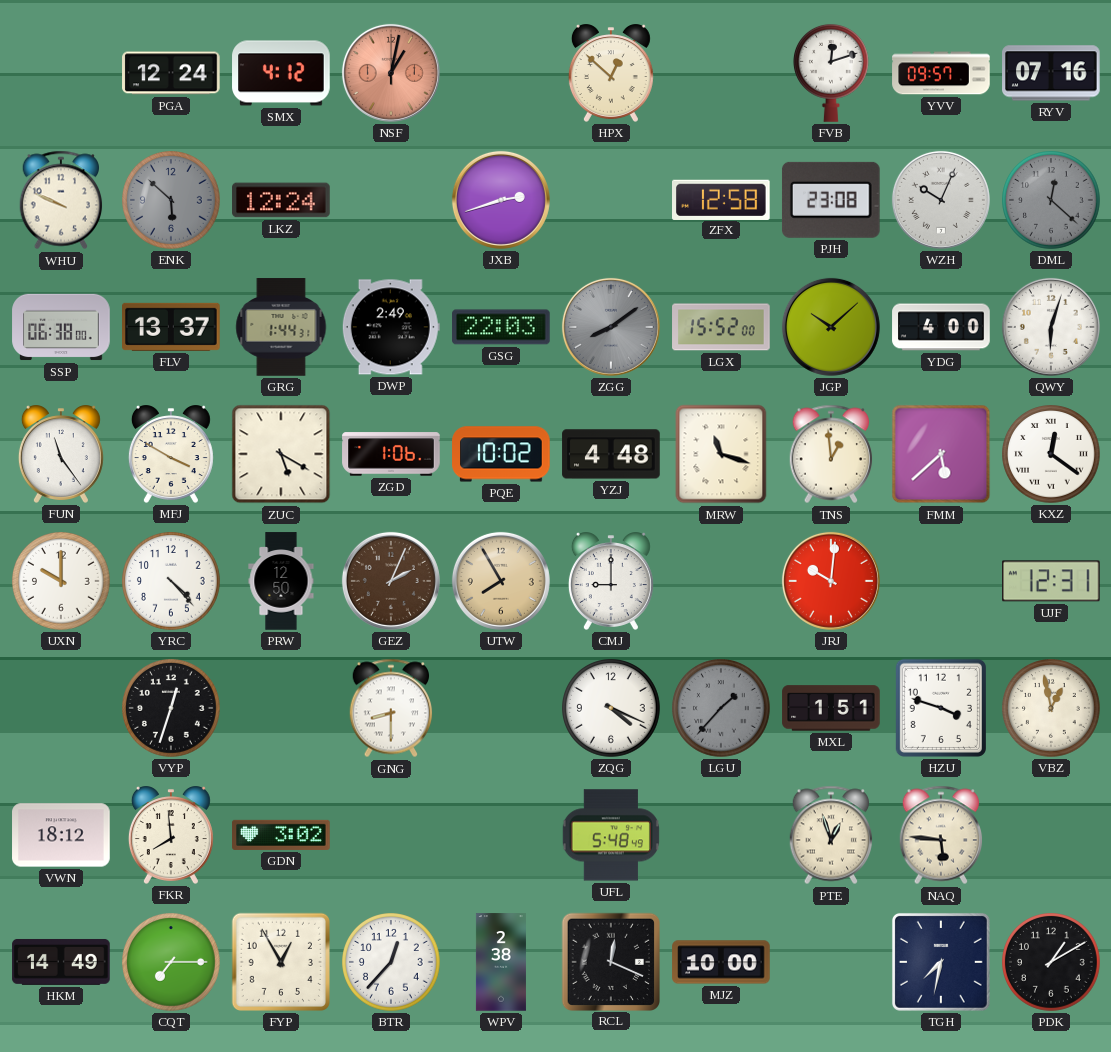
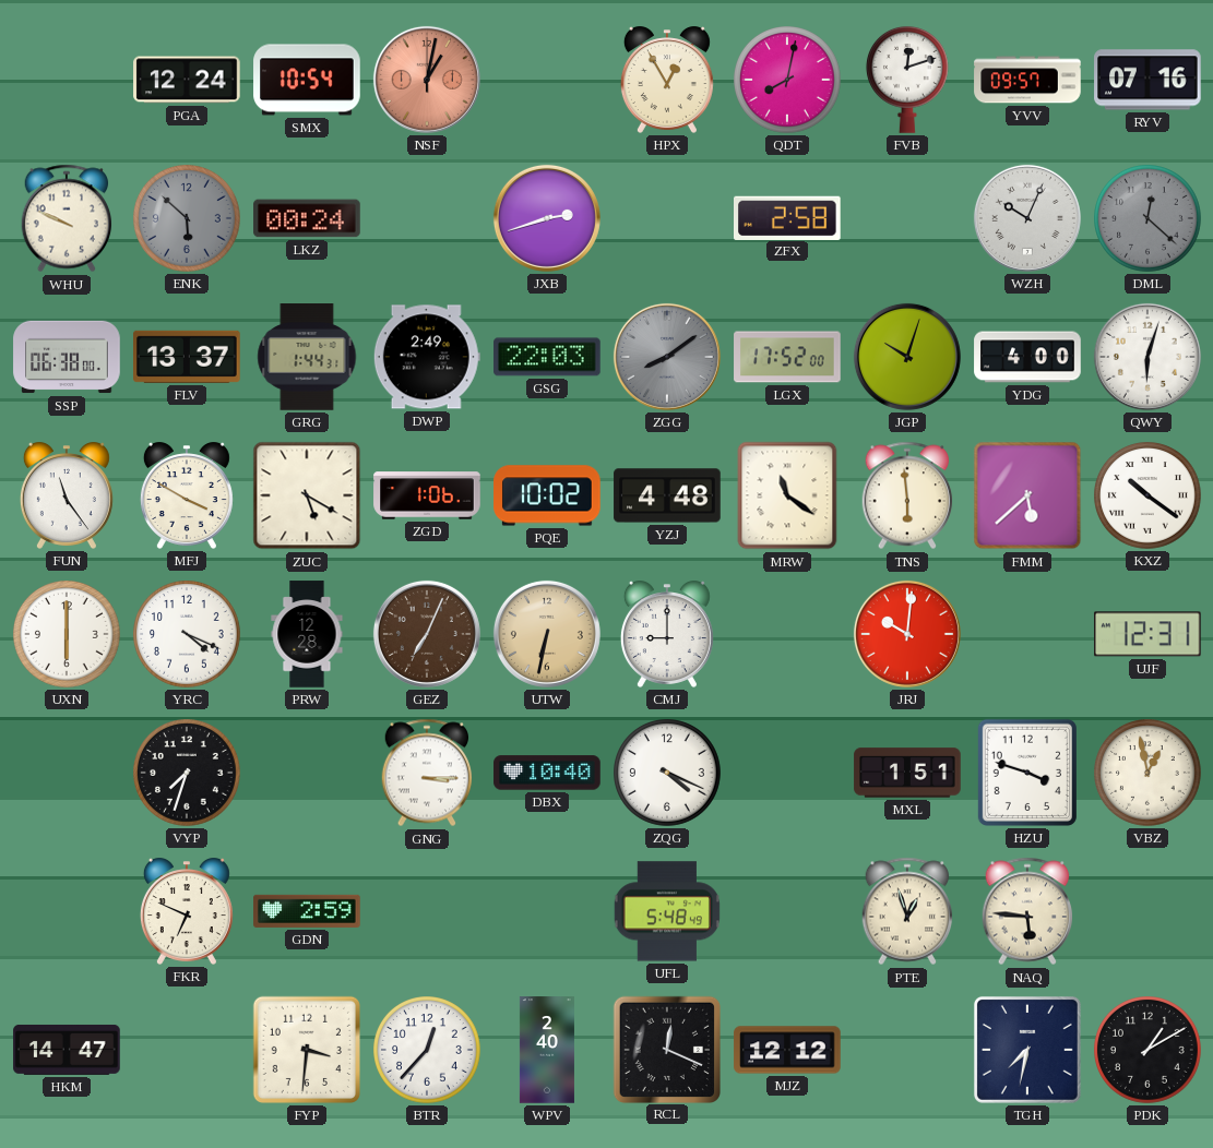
SMX: 4:12 -> 10:54 (307, 80)
HPX: 12:52 -> 12:55 (667, 80)
QDT: none -> 8:02 (788, 81)
LKZ: 12:24 -> 00:24 (307, 218)
ZFX: 12:58 -> 2:58 (788, 217)
PJH: 23:08 -> none (831, 200)
LGX: 15:52 -> 17:52 (787, 357)
JGP: 10:08 -> 10:03 (907, 357)
MRW: 11:18 -> 11:21 (787, 495)
TNS: 12:59 -> 5:59 (907, 495)
KXZ: 12:21 -> 10:21 (1149, 497)
UXN: 10:00 -> 6:00 (68, 635)
YRC: 4:23 -> 4:19 (188, 635)
PRW: 12:50 -> 12:28 (307, 634)
GEZ: 2:04 -> 7:04 (427, 634)
UTW: 7:55 -> 6:32 (547, 634)
VYP: 12:33 -> 7:33 (188, 774)
GNG: 8:30 -> 3:15 (427, 773)
DBX: none -> 10:40 (547, 773)
LGU: 1:37 -> none (722, 709)
VWN: 18:12 -> none (61, 835)
FKR: 7:59 -> 6:49 (187, 911)
GDN: 3:02 -> 2:59 (307, 911)
HKM: 14:49 -> 14:47 (67, 1050)
CQT: 7:15 -> none (172, 963)
FYP: 12:55 -> 3:31 (307, 1050)
WPV: 2:38 -> 2:40 (547, 1050)
MJZ: 10:00 -> 12:12 (787, 1050)
